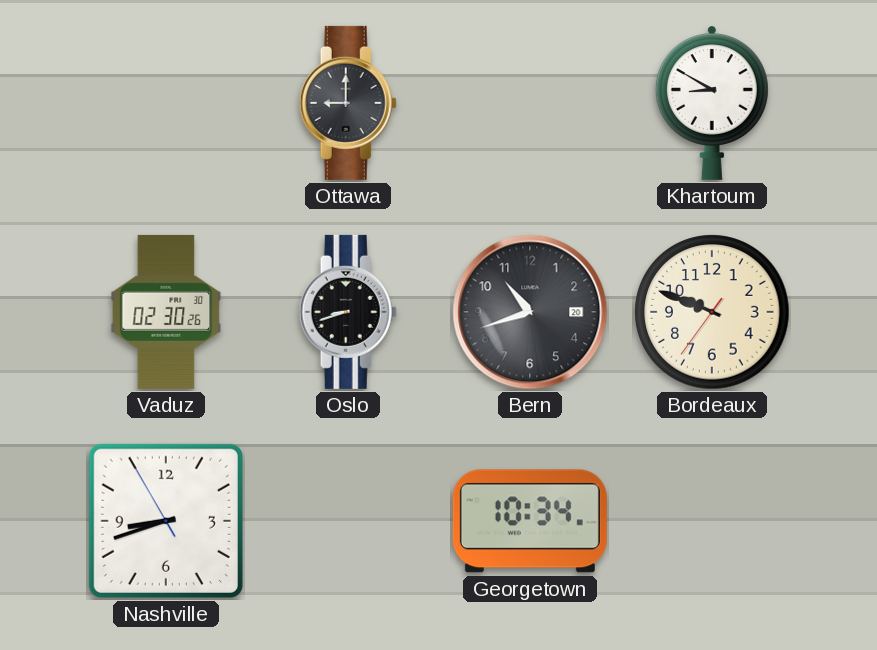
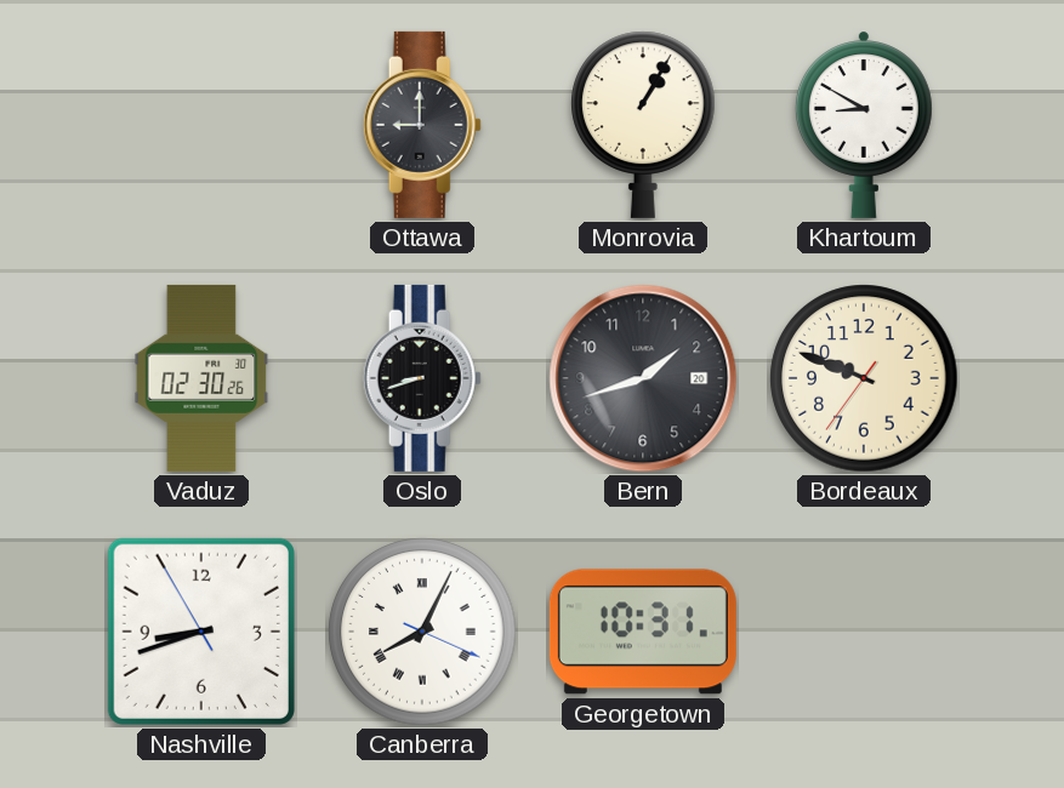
Monrovia: none -> 1:05 (644, 125)
Bern: 10:42 -> 1:42 (643, 378)
Canberra: none -> 8:04 (422, 632)
Georgetown: 10:34 -> 10:31 (643, 632)
